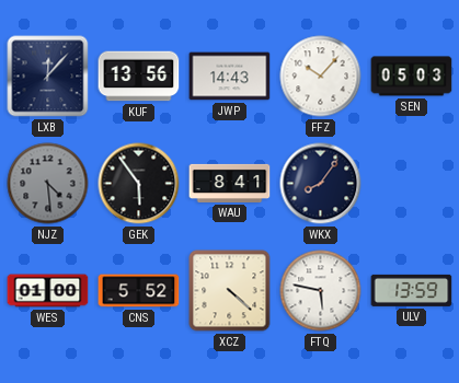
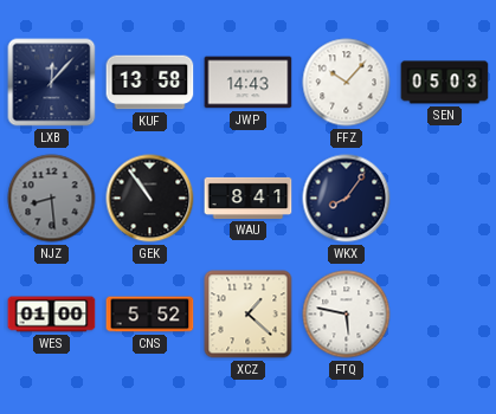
KUF: 13:56 -> 13:58 (150, 83)
NJZ: 4:29 -> 8:29 (52, 199)
GEK: 5:54 -> 10:54 (150, 199)
XCZ: 4:22 -> 1:22 (249, 315)
ULV: 13:59 -> none (412, 290)
